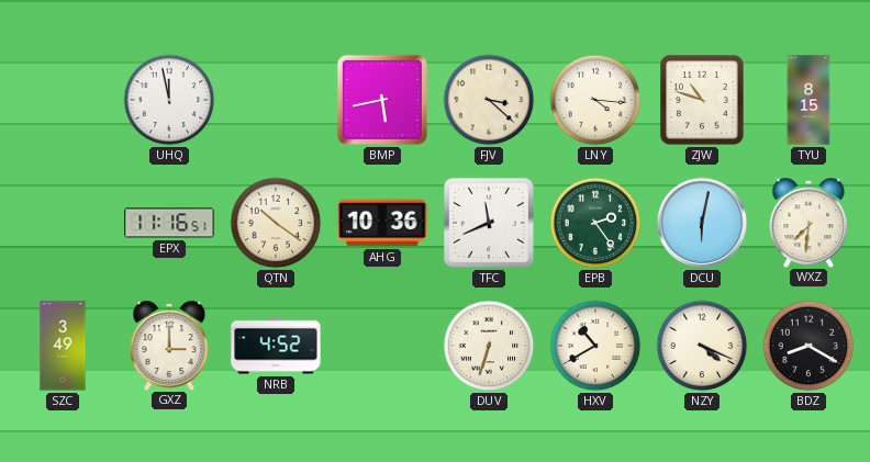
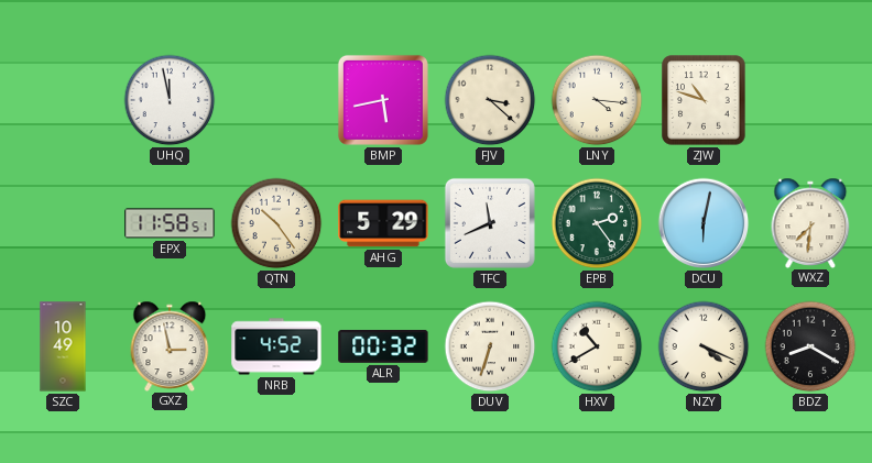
TYU: 8:15 -> none (808, 100)
EPX: 11:16 -> 11:58 (170, 223)
QTN: 10:21 -> 10:24 (276, 223)
AHG: 10:36 -> 5:29 (383, 223)
SZC: 3:49 -> 10:49 (63, 346)
GXZ: 3:00 -> 2:58 (170, 345)
ALR: none -> 00:32 (383, 346)
